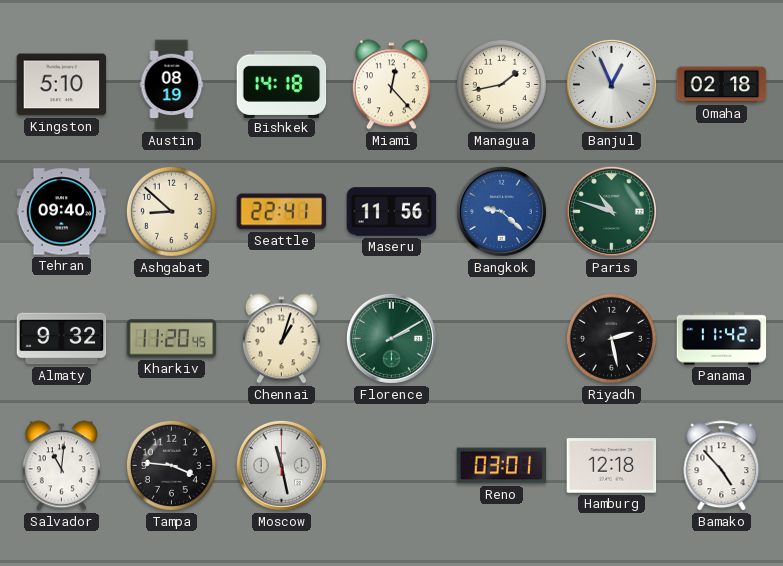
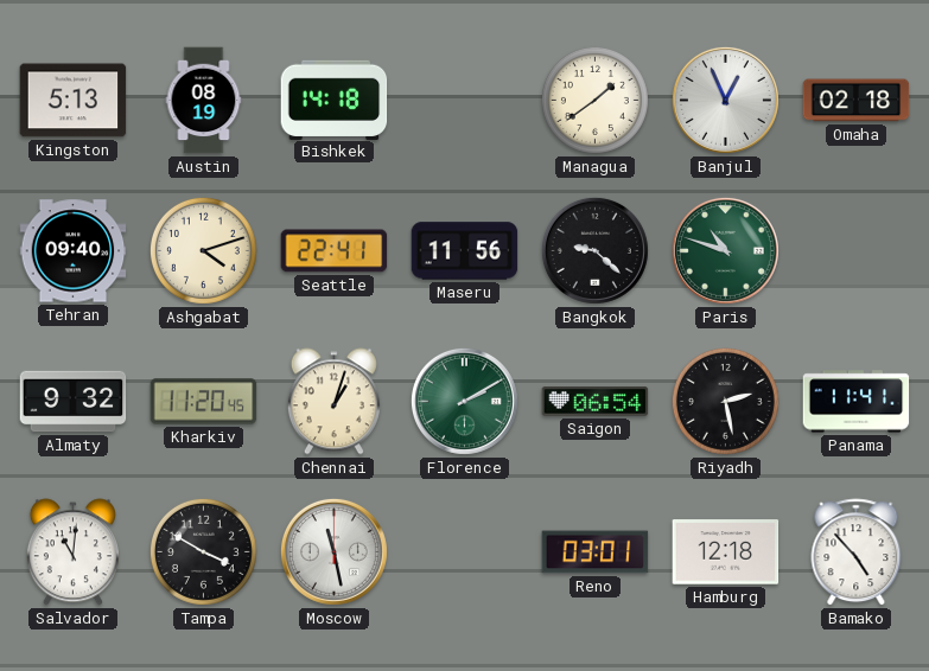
Kingston: 5:10 -> 5:13 (74, 101)
Miami: 12:23 -> none (391, 85)
Managua: 1:43 -> 1:39 (594, 100)
Ashgabat: 8:52 -> 4:12 (203, 250)
Bangkok dial: blue -> black (594, 250)
Saigon: none -> 06:54 (596, 402)
Panama: 11:42 -> 11:41 (857, 402)
Tampa: 3:46 -> 3:50 (203, 551)
